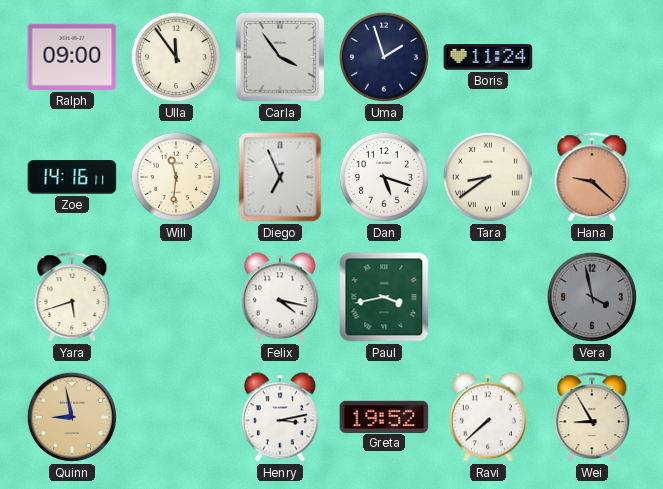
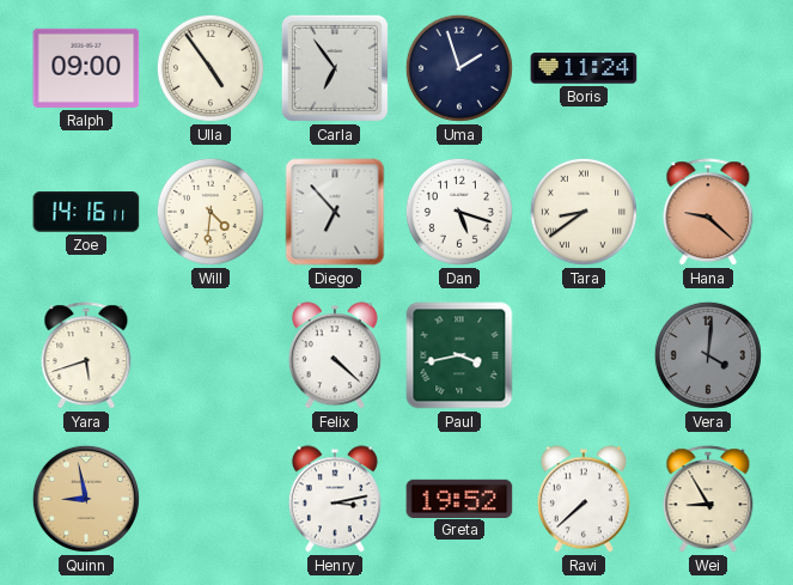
Ulla: 11:54 -> 4:54 (211, 68)
Carla: 3:54 -> 6:54 (335, 68)
Will: 11:31 -> 4:31 (211, 212)
Diego: 6:56 -> 6:53 (335, 212)
Felix: 4:17 -> 4:22 (335, 355)
Vera: 3:58 -> 4:01 (708, 355)
